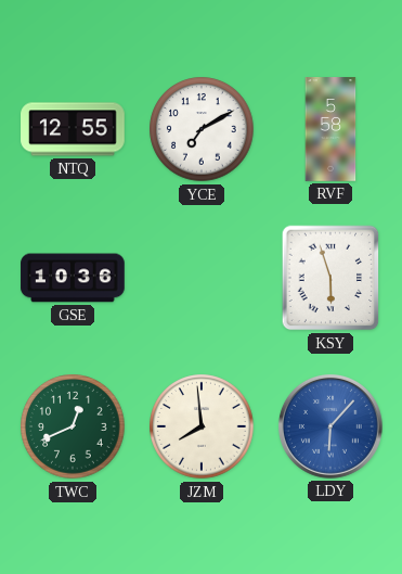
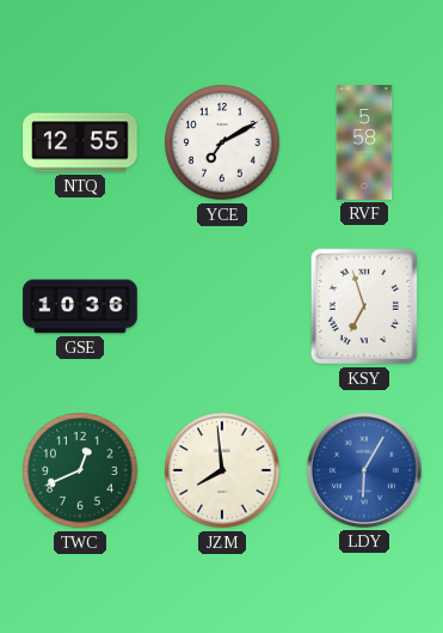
KSY: 5:57 -> 6:57 (364, 306)
LDY: 6:07 -> 6:05 (364, 470)
